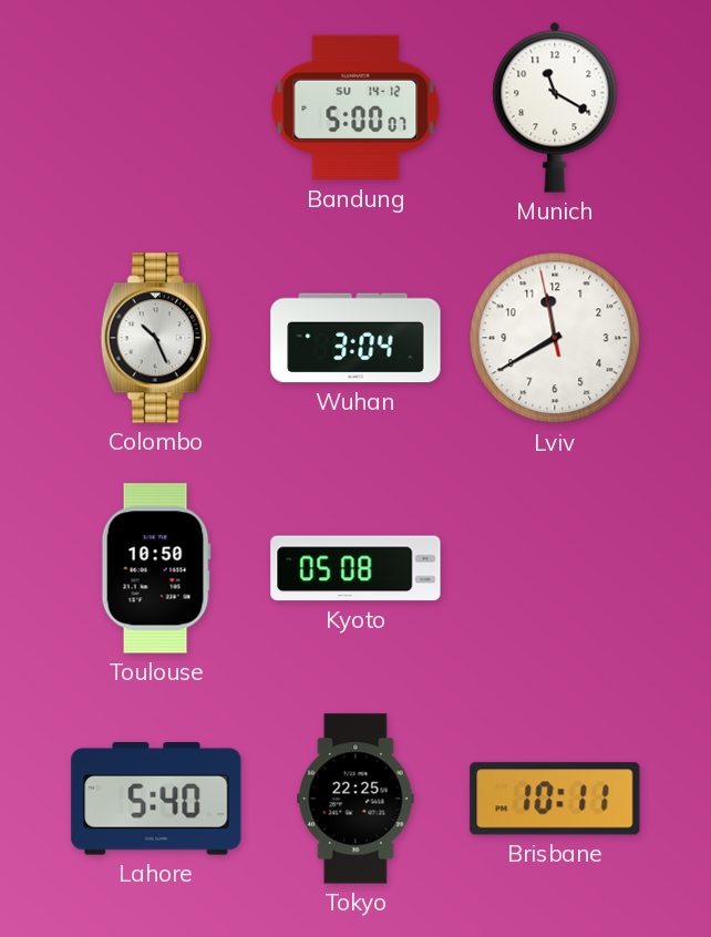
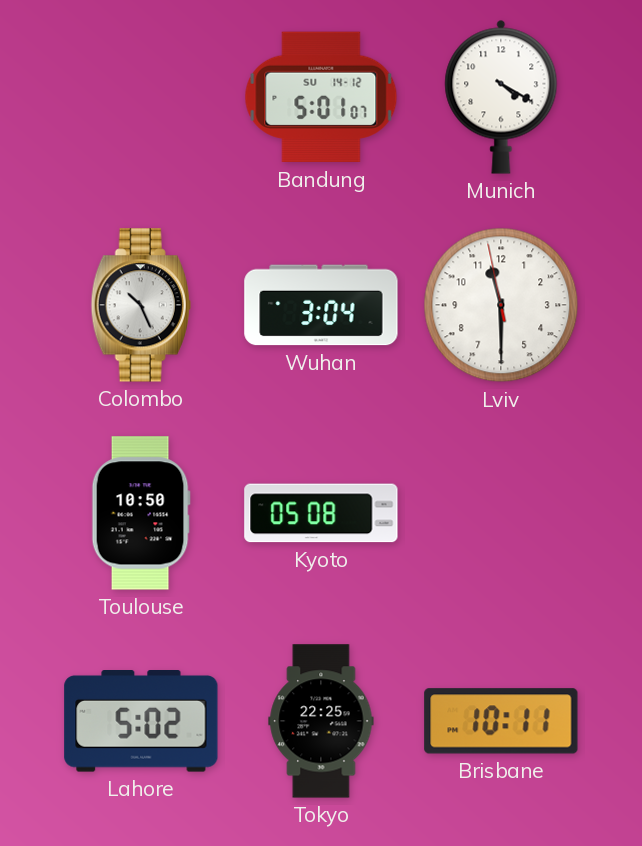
Bandung: 5:00 -> 5:01 (321, 97)
Munich: 11:20 -> 4:20 (501, 97)
Lviv: 11:39 -> 11:29 (501, 305)
Lahore: 5:40 -> 5:02 (141, 721)
